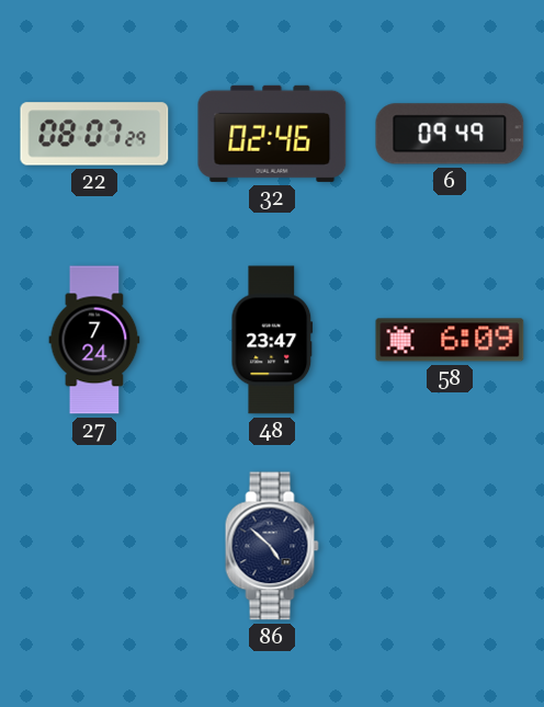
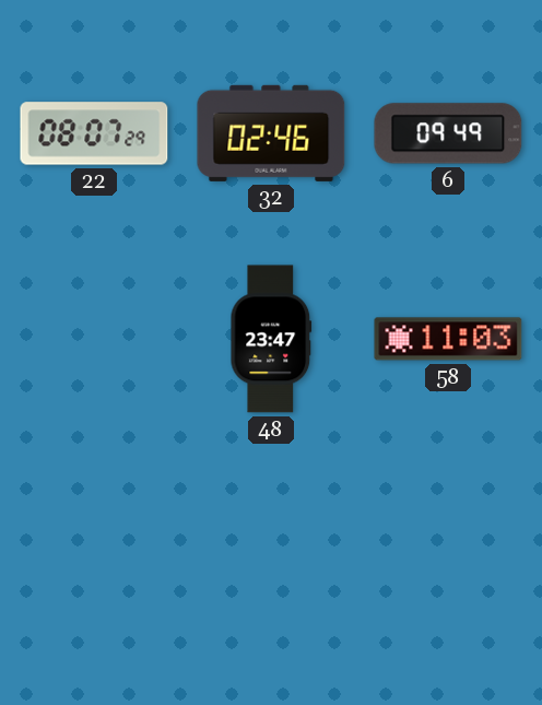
27: 7:24 -> none (94, 340)
58: 6:09 -> 11:03 (448, 339)
86: 4:52 -> none (272, 546)
